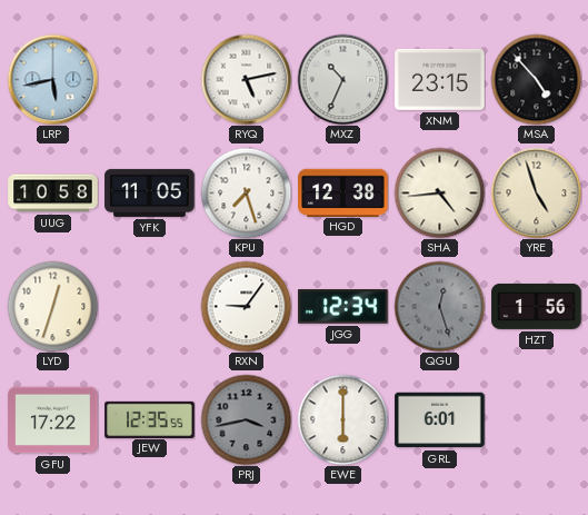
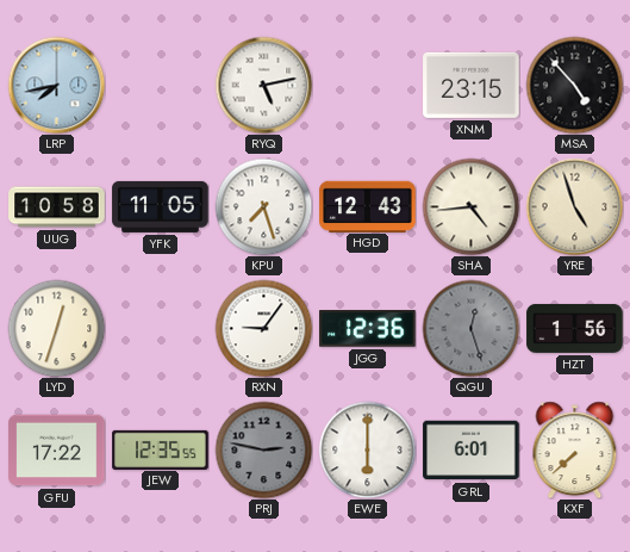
LRP: 5:43 -> 7:43 (56, 85)
MXZ: 10:34 -> none (342, 79)
HGD: 12:38 -> 12:43 (368, 206)
JGG: 12:34 -> 12:36 (368, 329)
PRJ: 3:43 -> 2:47 (263, 449)
KXF: none -> 7:38 (575, 449)
